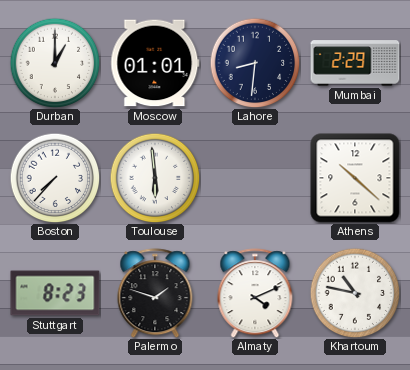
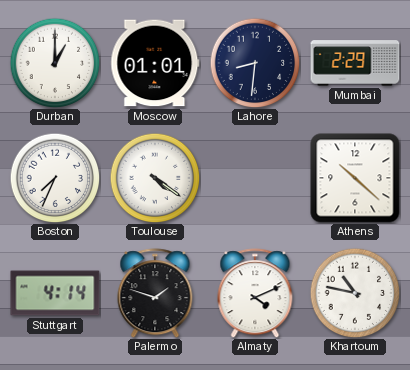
Boston: 7:37 -> 7:34 (55, 178)
Toulouse: 5:59 -> 4:21 (155, 178)
Stuttgart: 8:23 -> 4:14 (55, 293)
